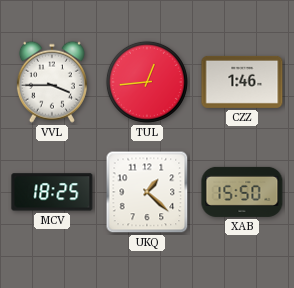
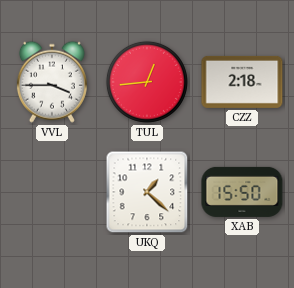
CZZ: 1:46 -> 2:18 (242, 82)
MCV: 18:25 -> none (52, 192)
